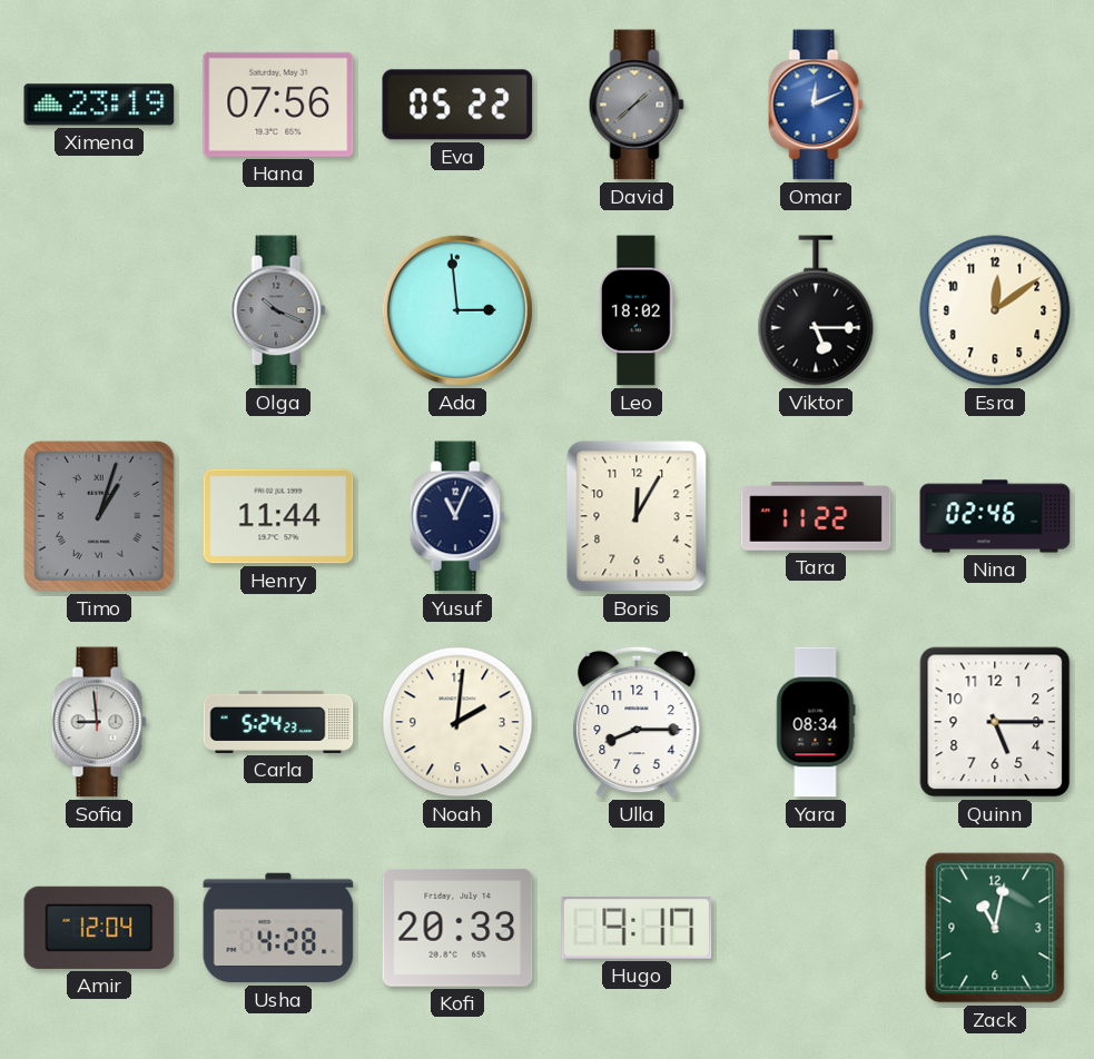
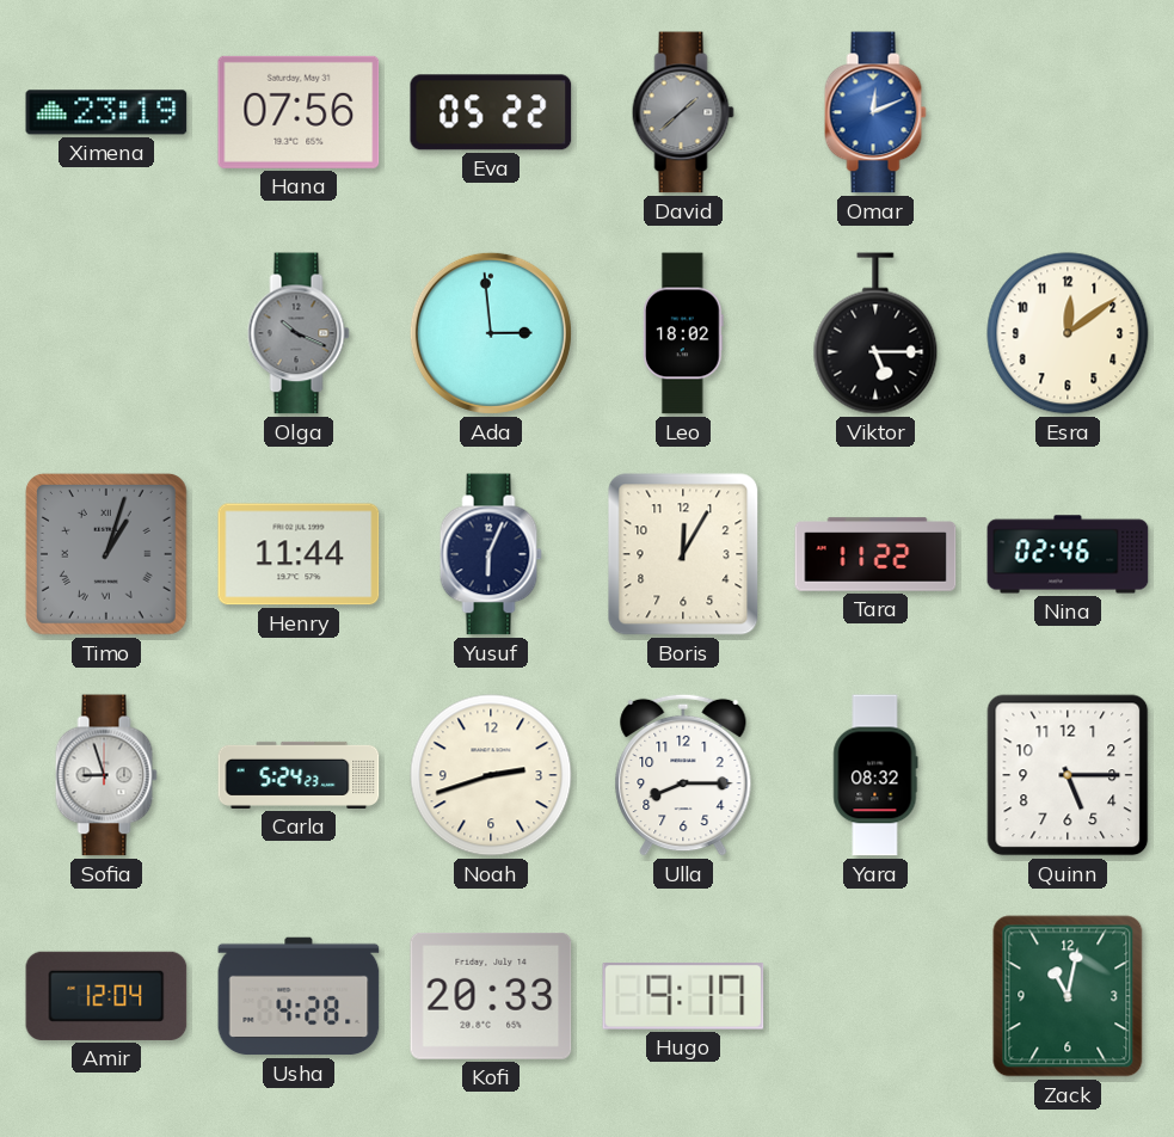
Yusuf: 11:04 -> 6:04 (491, 554)
Sofia: 8:59 -> 8:57 (106, 775)
Noah: 2:01 -> 2:42 (491, 775)
Yara: 08:34 -> 08:32 (875, 775)
